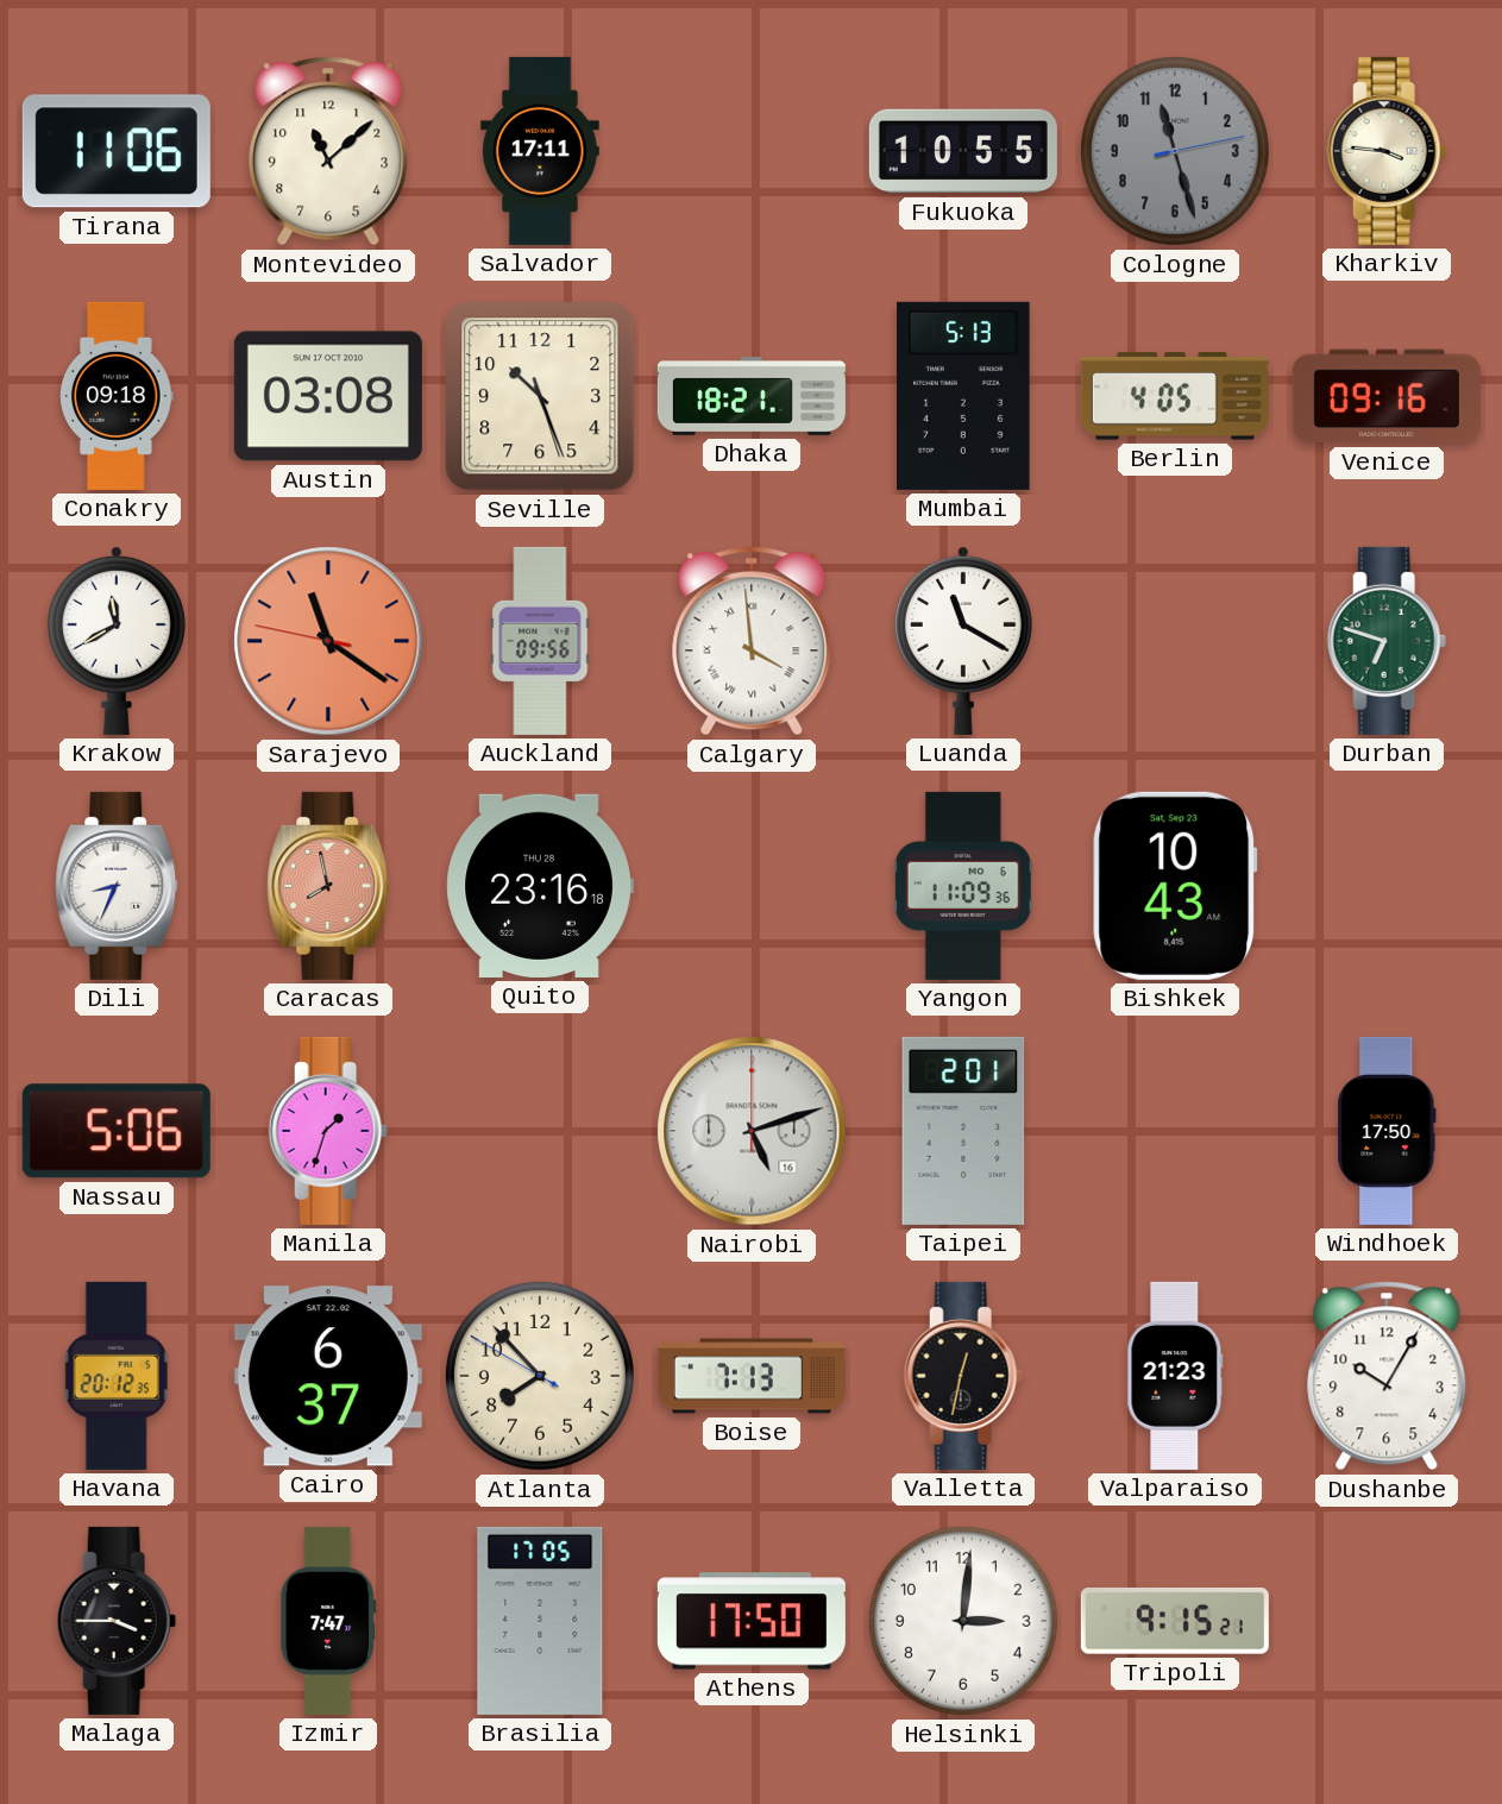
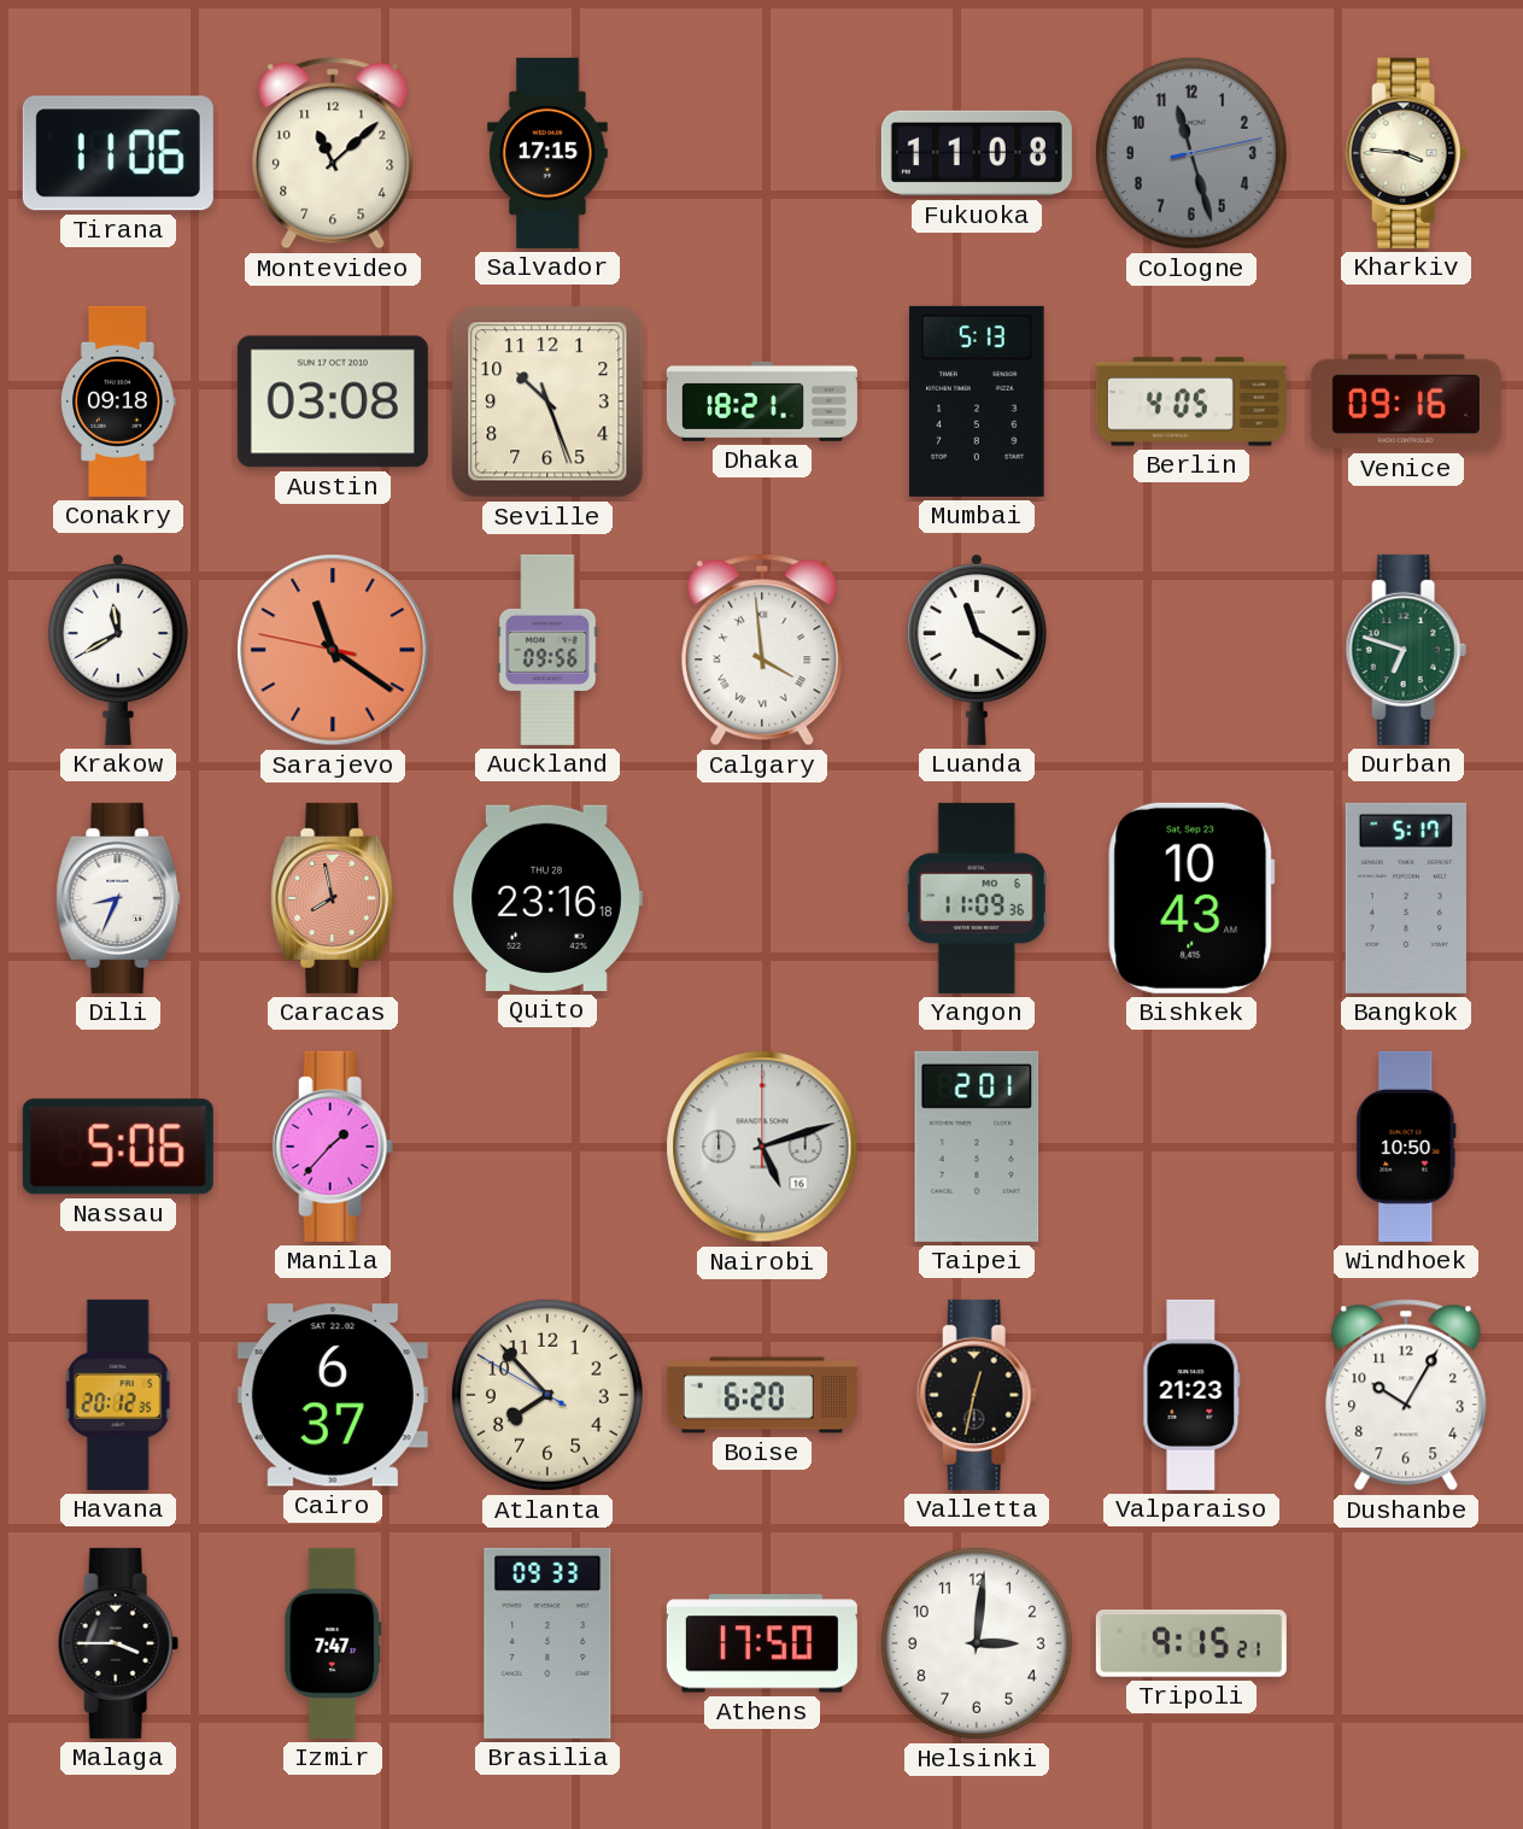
Salvador: 17:11 -> 17:15 (547, 153)
Fukuoka: 10:55 -> 11:08 (977, 153)
Bangkok: none -> 5:17 (1406, 898)
Manila: 1:33 -> 1:37 (333, 1147)
Windhoek: 17:50 -> 10:50 (1406, 1147)
Boise: 7:13 -> 6:20 (762, 1395)
Brasilia: 17:05 -> 09:33 (547, 1643)
